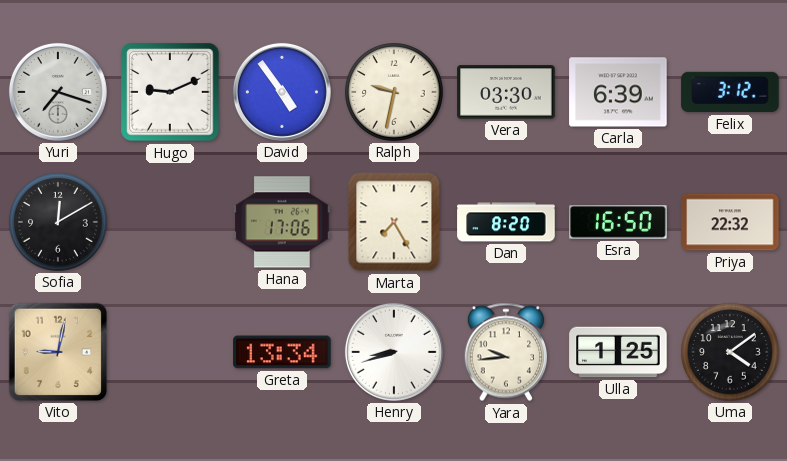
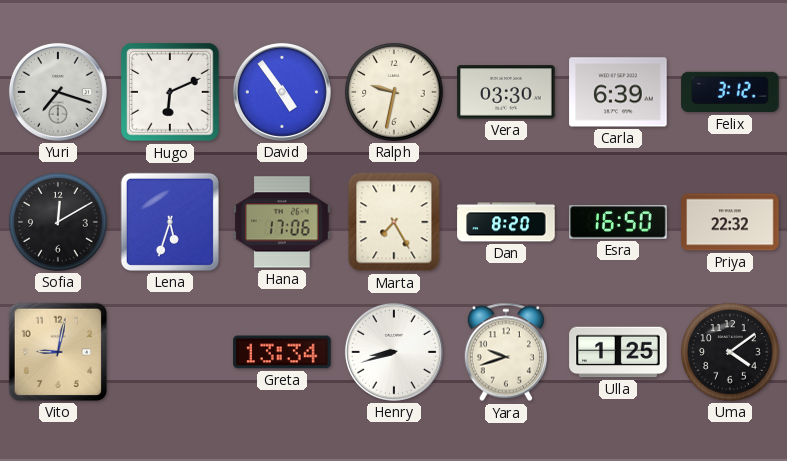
Hugo: 9:11 -> 6:11 (170, 92)
Lena: none -> 5:33 (170, 222)
Yara: 9:44 -> 9:42 (505, 352)
